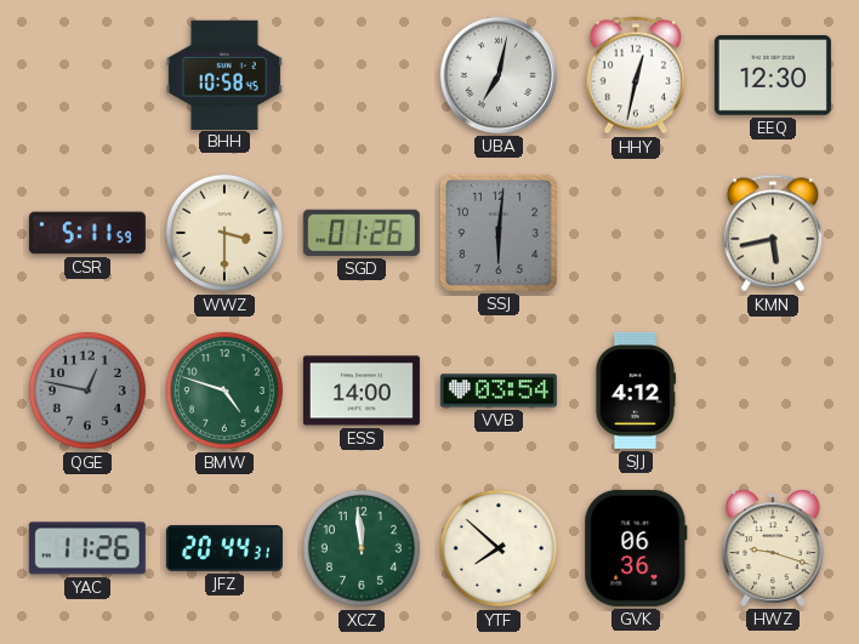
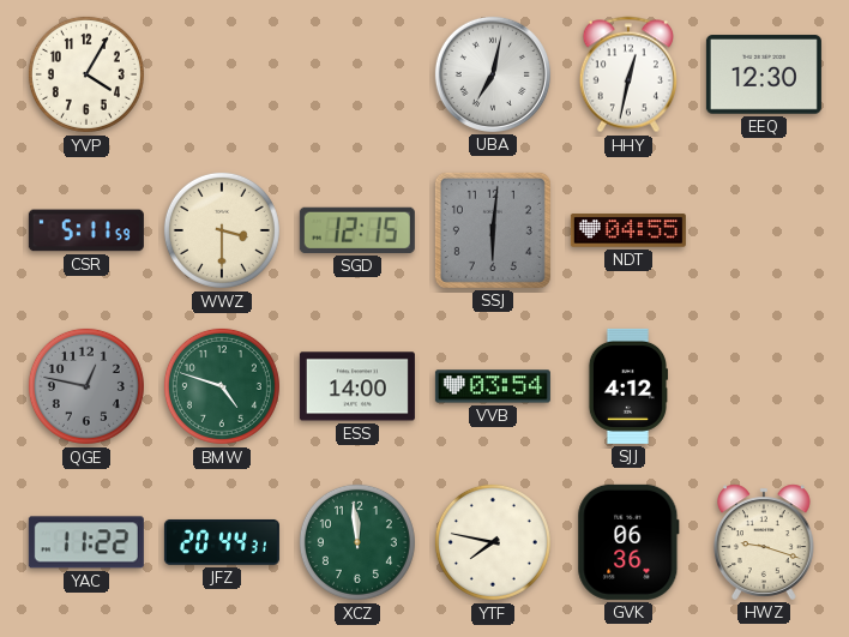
YVP: none -> 4:05 (86, 74)
BHH: 10:58 -> none (224, 74)
SGD: 01:26 -> 12:15 (357, 230)
NDT: none -> 04:55 (628, 230)
KMN: 5:43 -> none (773, 233)
YAC: 11:26 -> 11:22 (86, 542)
YTF: 7:52 -> 7:47 (493, 542)
